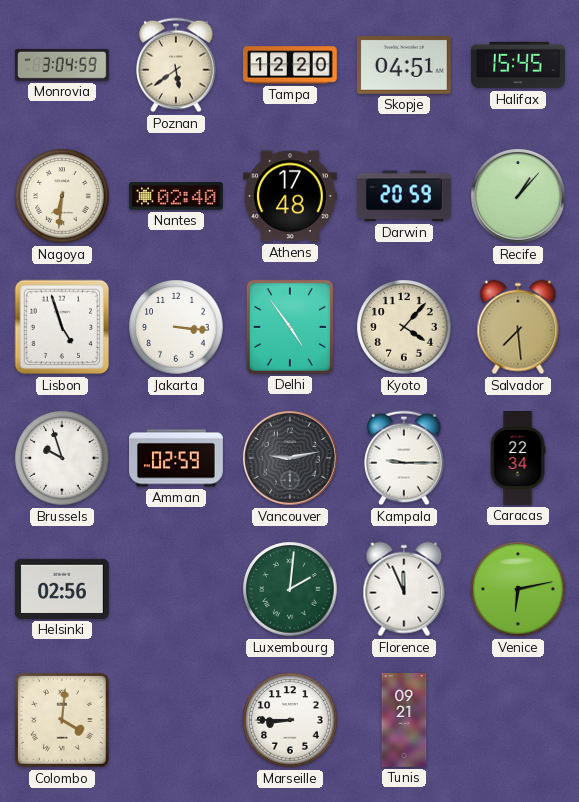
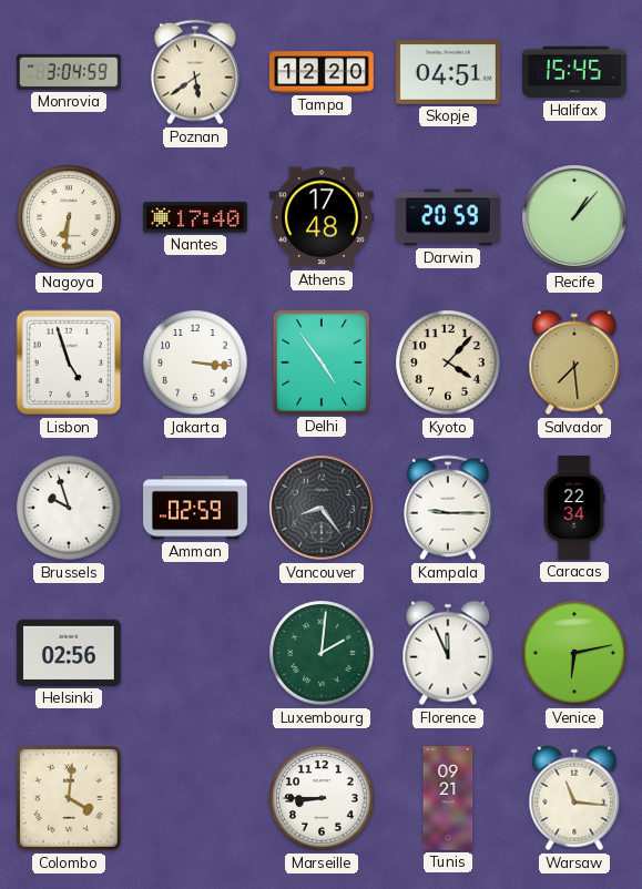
Nantes: 02:40 -> 17:40 (195, 217)
Vancouver: 9:13 -> 8:24 (323, 509)
Warsaw: none -> 11:16 (574, 798)
